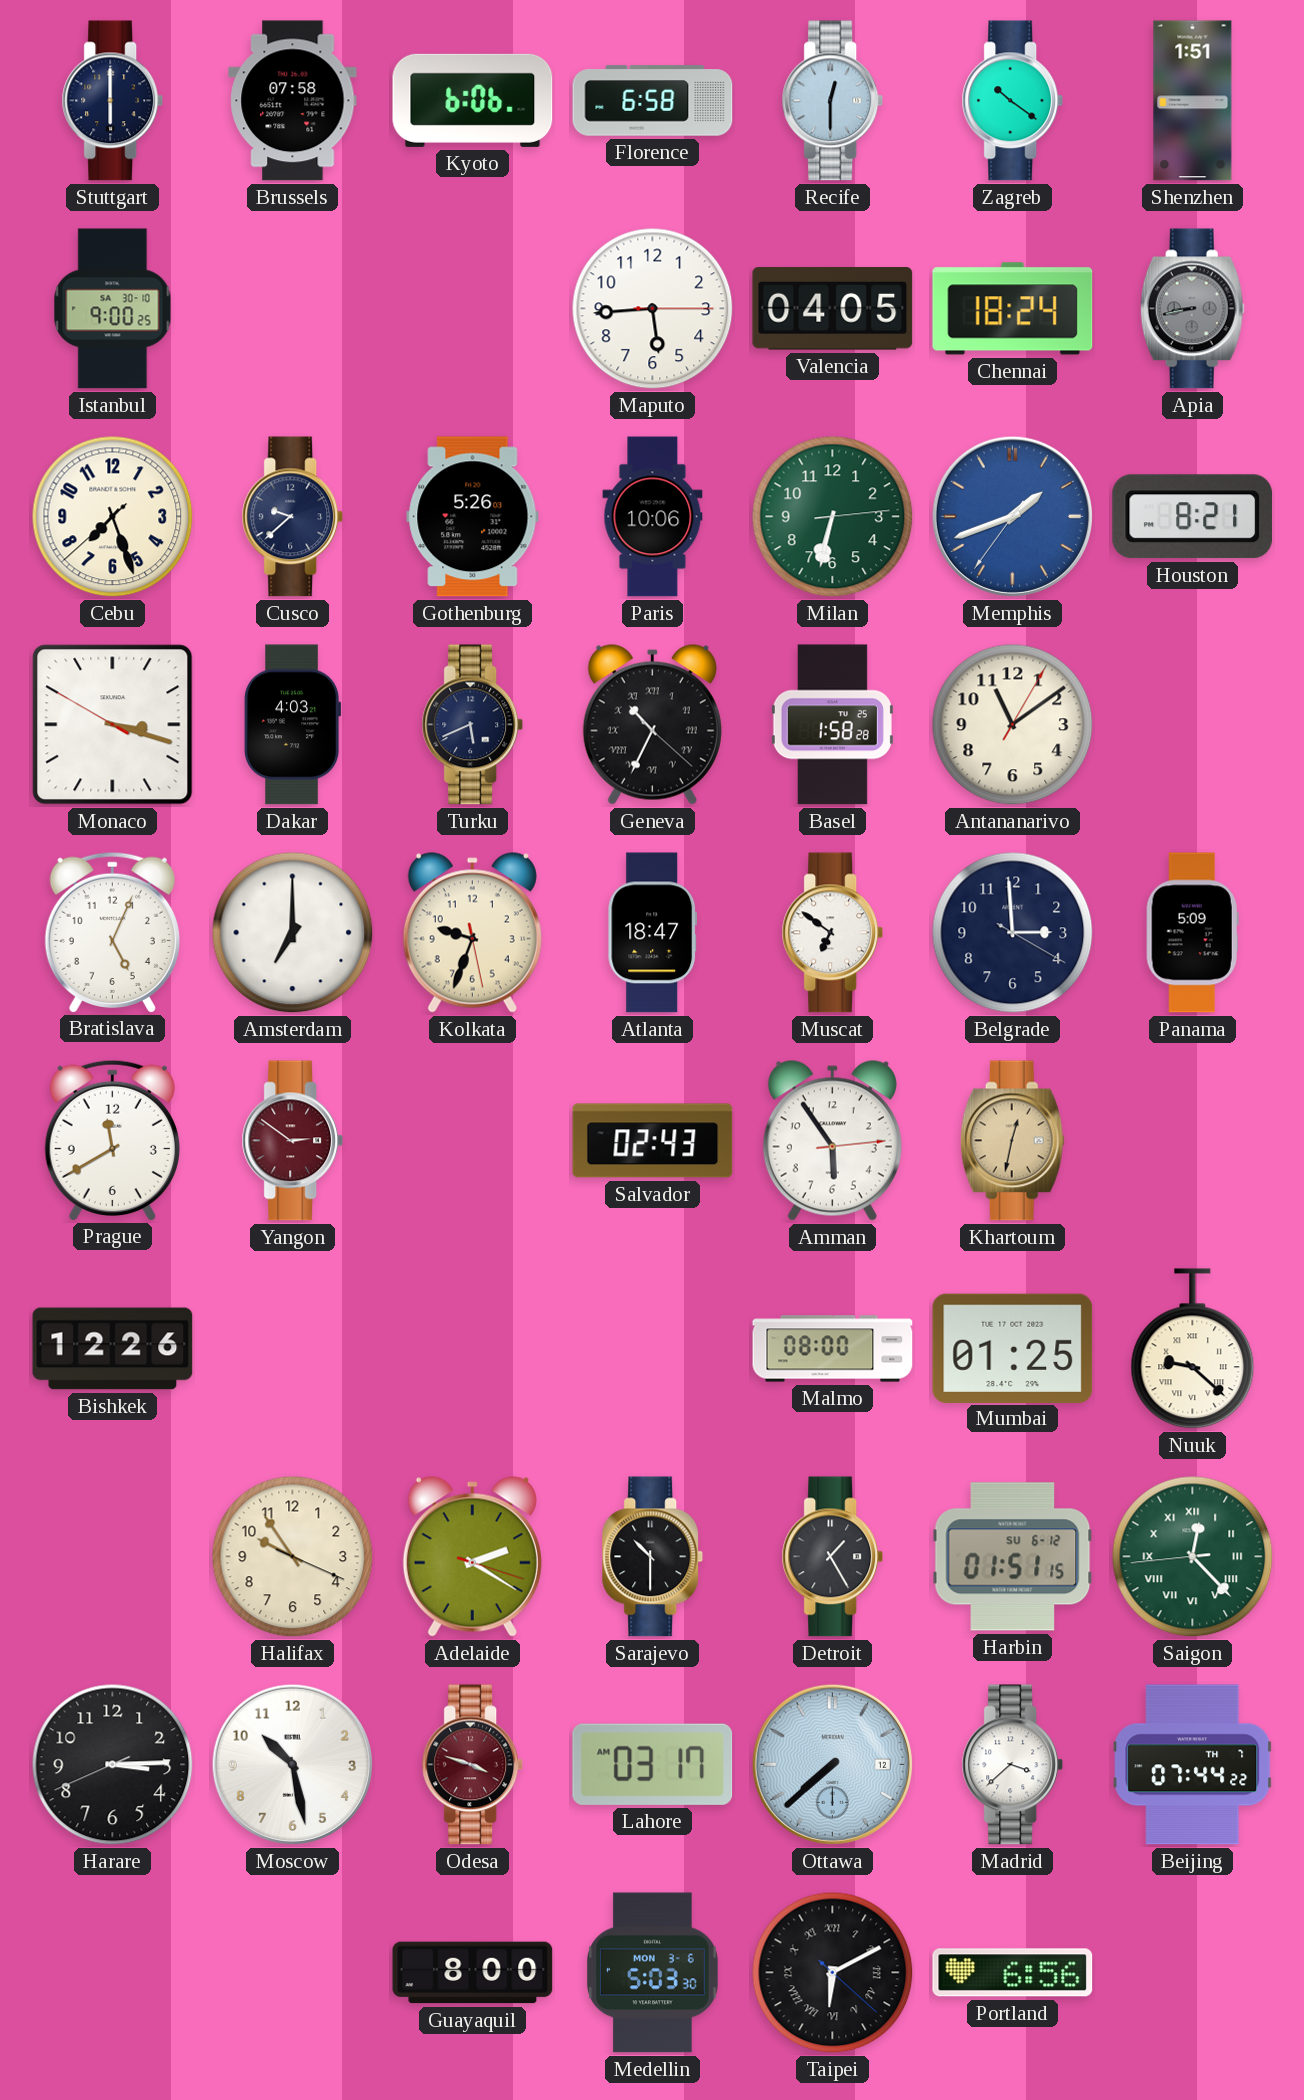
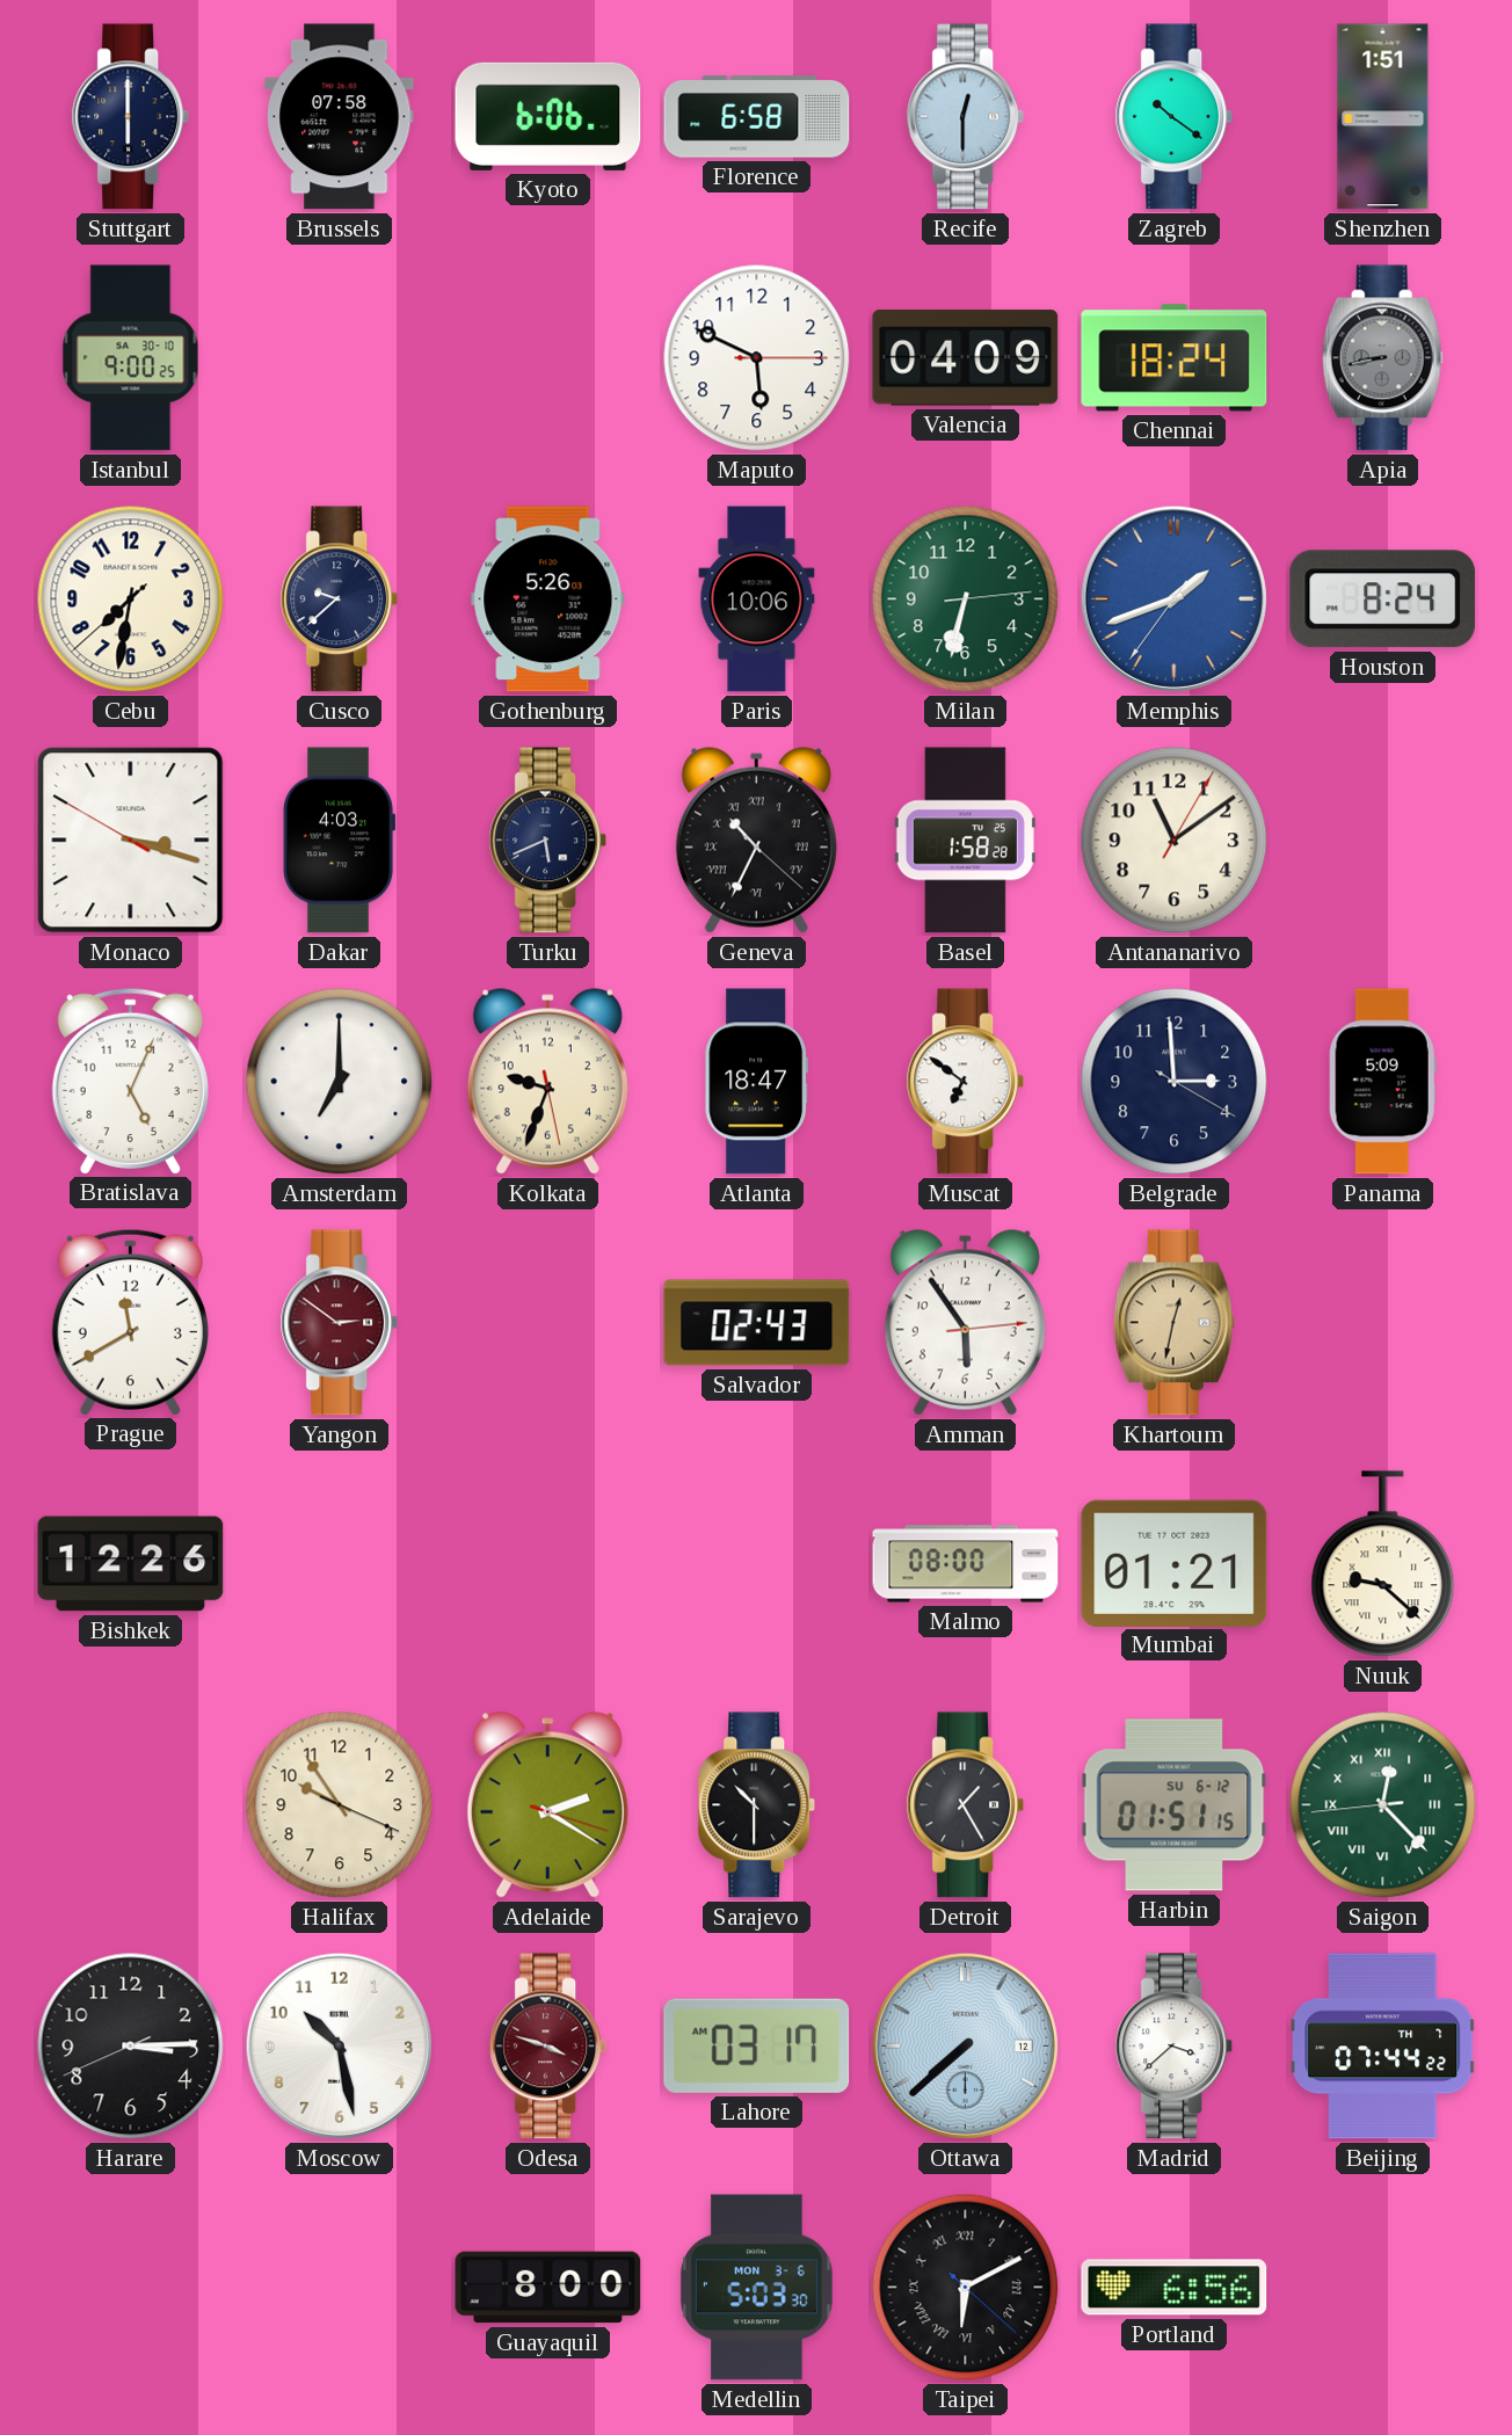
Maputo: 5:44 -> 5:49 (757, 358)
Valencia: 04:05 -> 04:09 (966, 358)
Cebu: 7:26 -> 7:31 (131, 599)
Houston: 8:21 -> 8:24 (1383, 599)
Mumbai: 01:25 -> 01:21 (1175, 1563)
